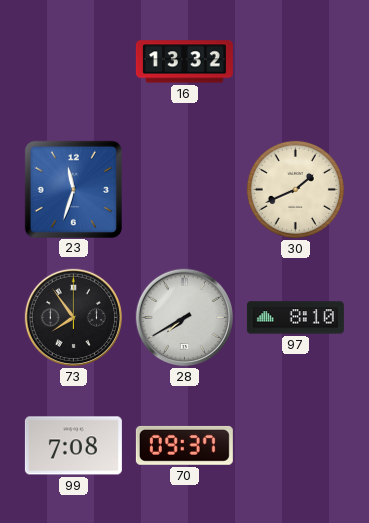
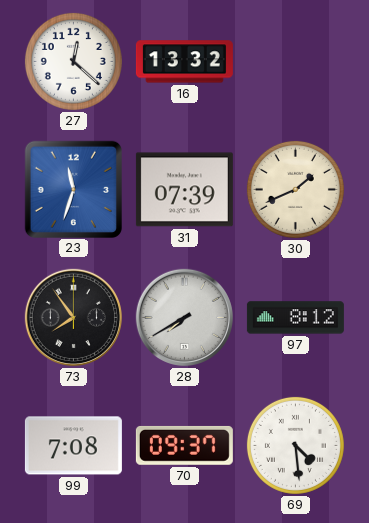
27: none -> 12:22 (73, 61)
31: none -> 07:39 (184, 190)
97: 8:10 -> 8:12 (295, 318)
69: none -> 4:29 (295, 445)
